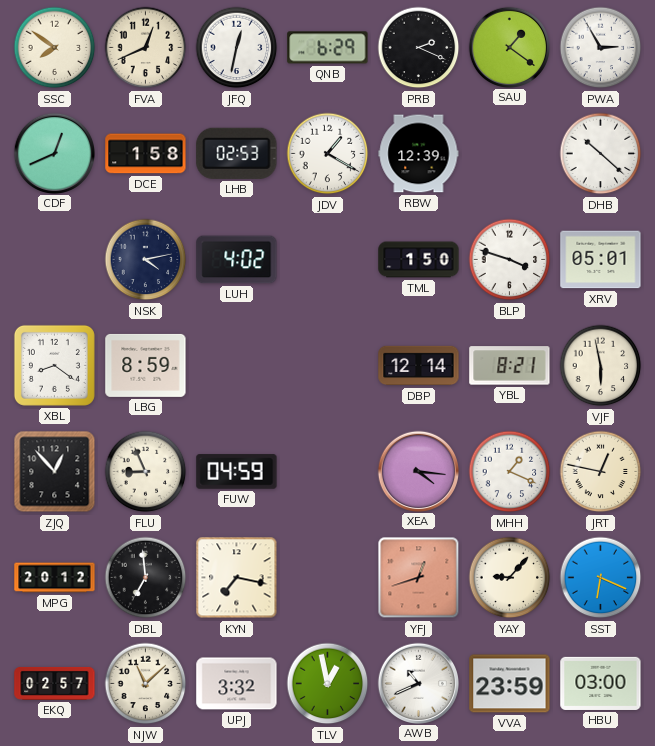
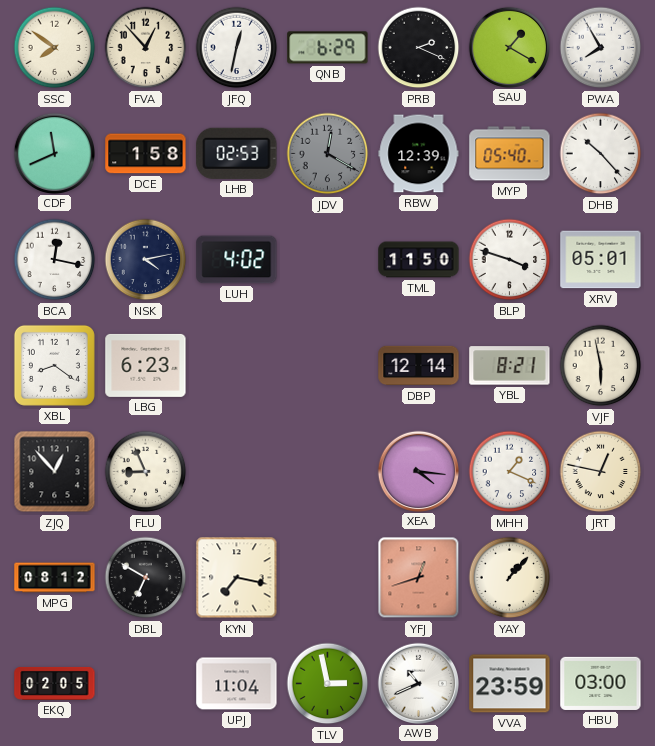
FVA: 12:41 -> 12:53 (146, 48)
SAU: 1:21 -> 1:20 (509, 47)
PWA: 2:55 -> 7:55 (601, 48)
CDF: 12:41 -> 11:41 (54, 153)
JDV: 1:20 -> 12:20 (328, 154)
JDV dial: white -> grey (328, 154)
MYP: none -> 05:40 (510, 154)
DHB: 10:22 -> 10:23 (601, 154)
BCA: none -> 12:17 (55, 260)
TML: 1:50 -> 11:50 (419, 260)
LBG: 8:59 -> 6:23 (146, 365)
FUW: 04:59 -> none (237, 472)
MPG: 20:12 -> 08:12 (55, 578)
DBL: 6:59 -> 6:50 (146, 578)
YAY: 9:07 -> 1:07 (510, 578)
SST: 6:19 -> none (601, 578)
EKQ: 02:57 -> 02:05 (55, 683)
NJW: 11:08 -> none (146, 684)
UPJ: 3:32 -> 11:04 (237, 684)
TLV: 12:58 -> 2:58 (328, 684)
